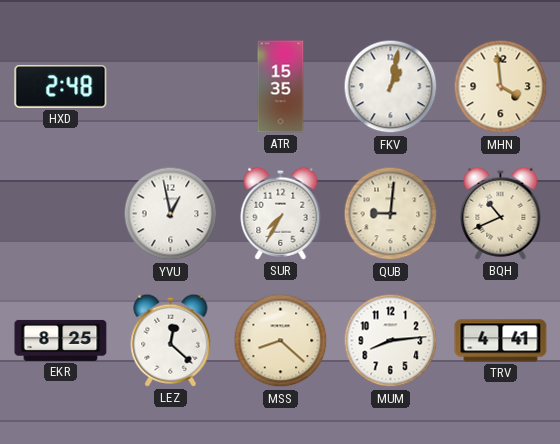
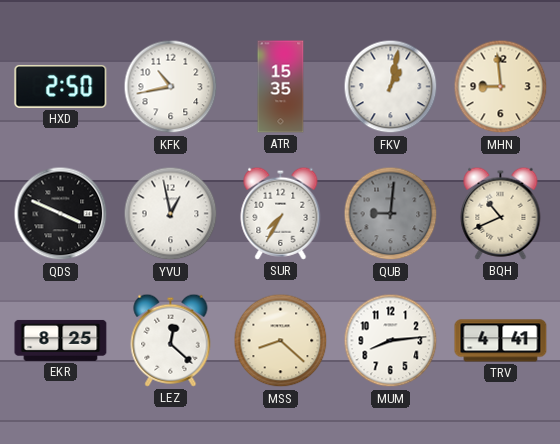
HXD: 2:48 -> 2:50 (61, 86)
KFK: none -> 10:43 (171, 87)
MHN: 3:59 -> 8:59 (501, 87)
QDS: none -> 3:49 (61, 214)
QUB dial: cream -> grey (391, 214)
